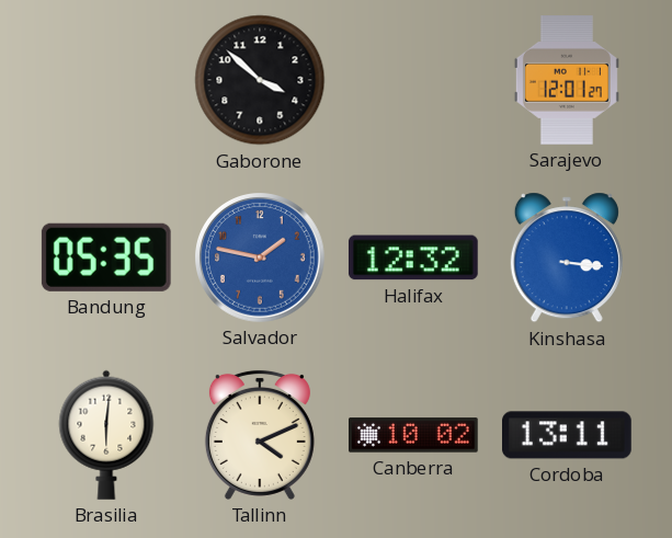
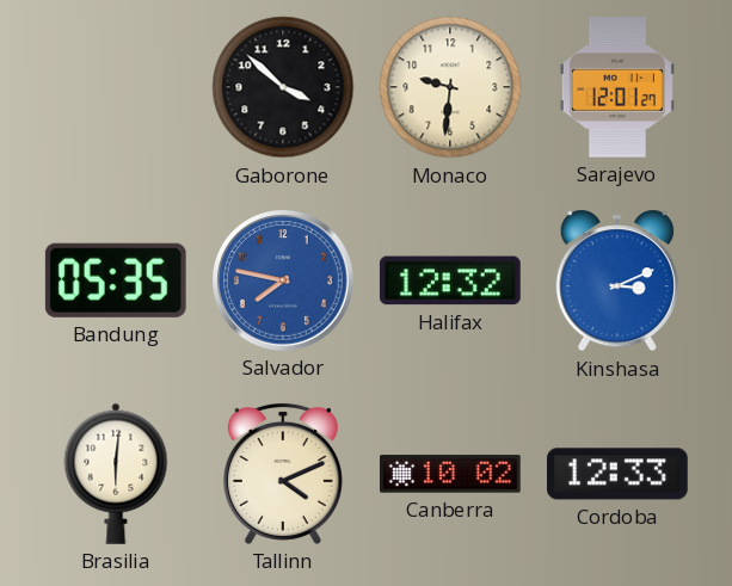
Monaco: none -> 9:31 (450, 87)
Salvador: 1:47 -> 7:47 (284, 282)
Kinshasa: 3:16 -> 3:11 (617, 280)
Cordoba: 13:11 -> 12:33 (619, 474)
